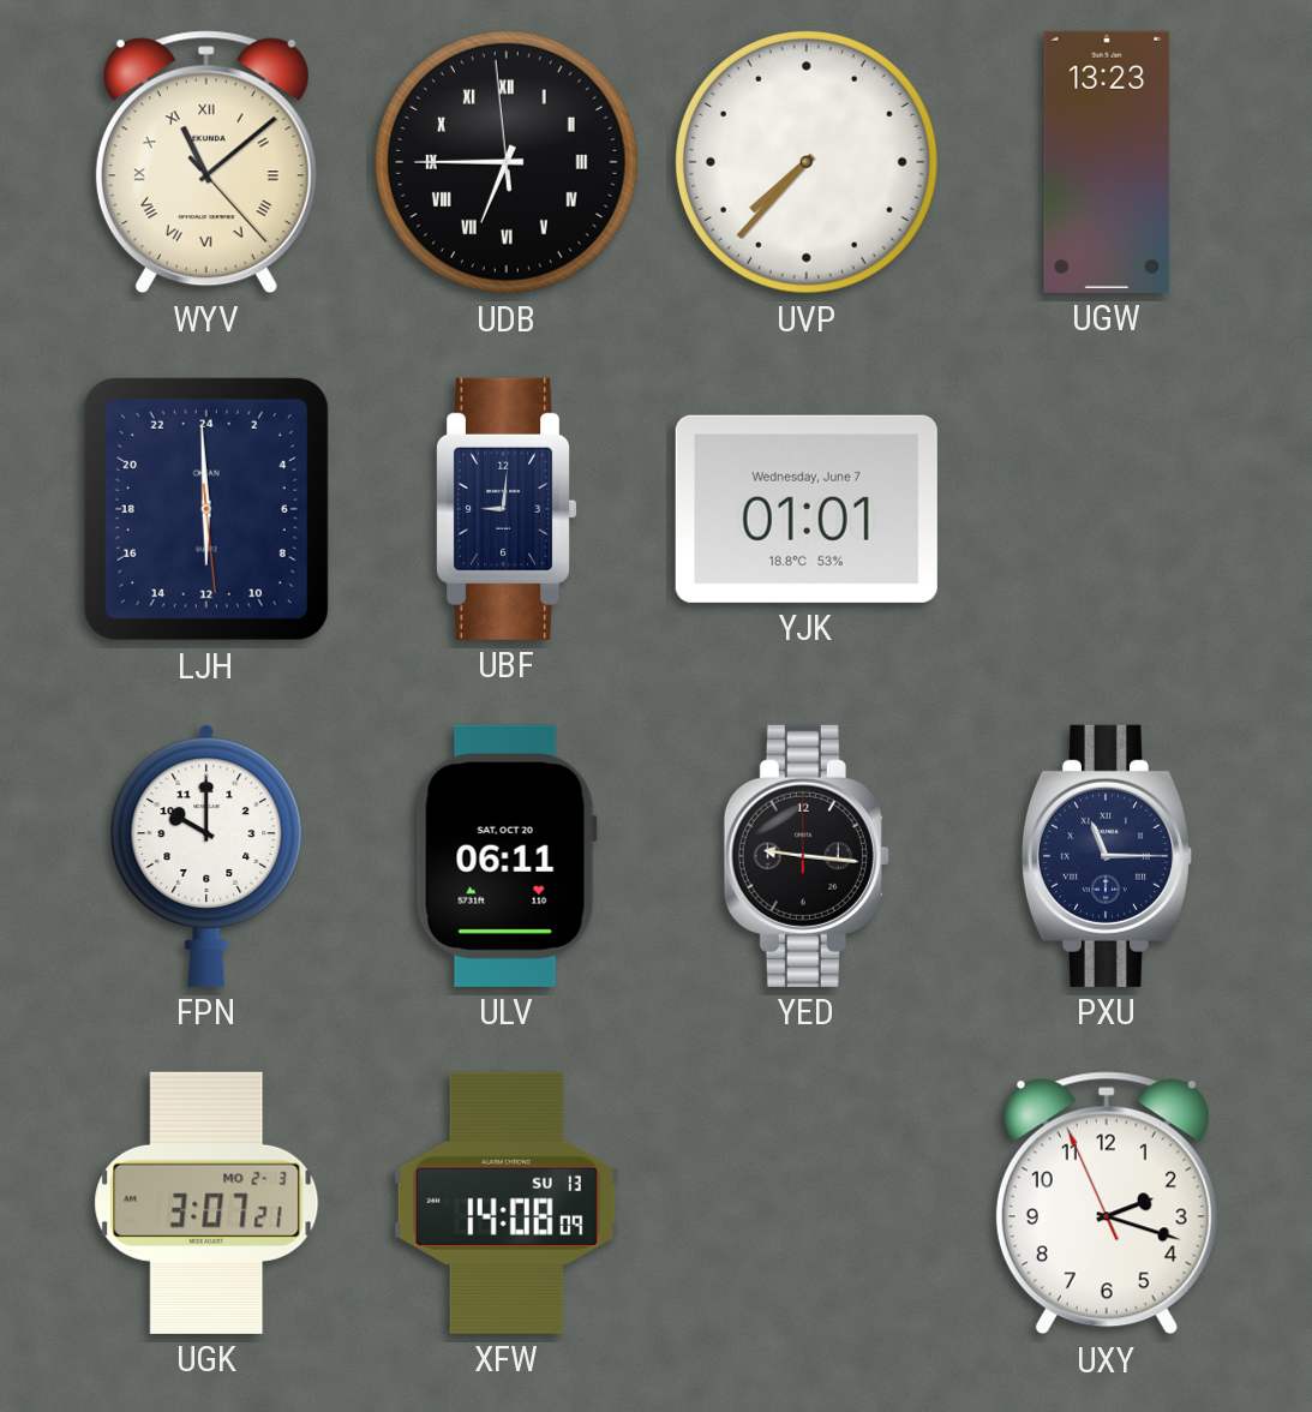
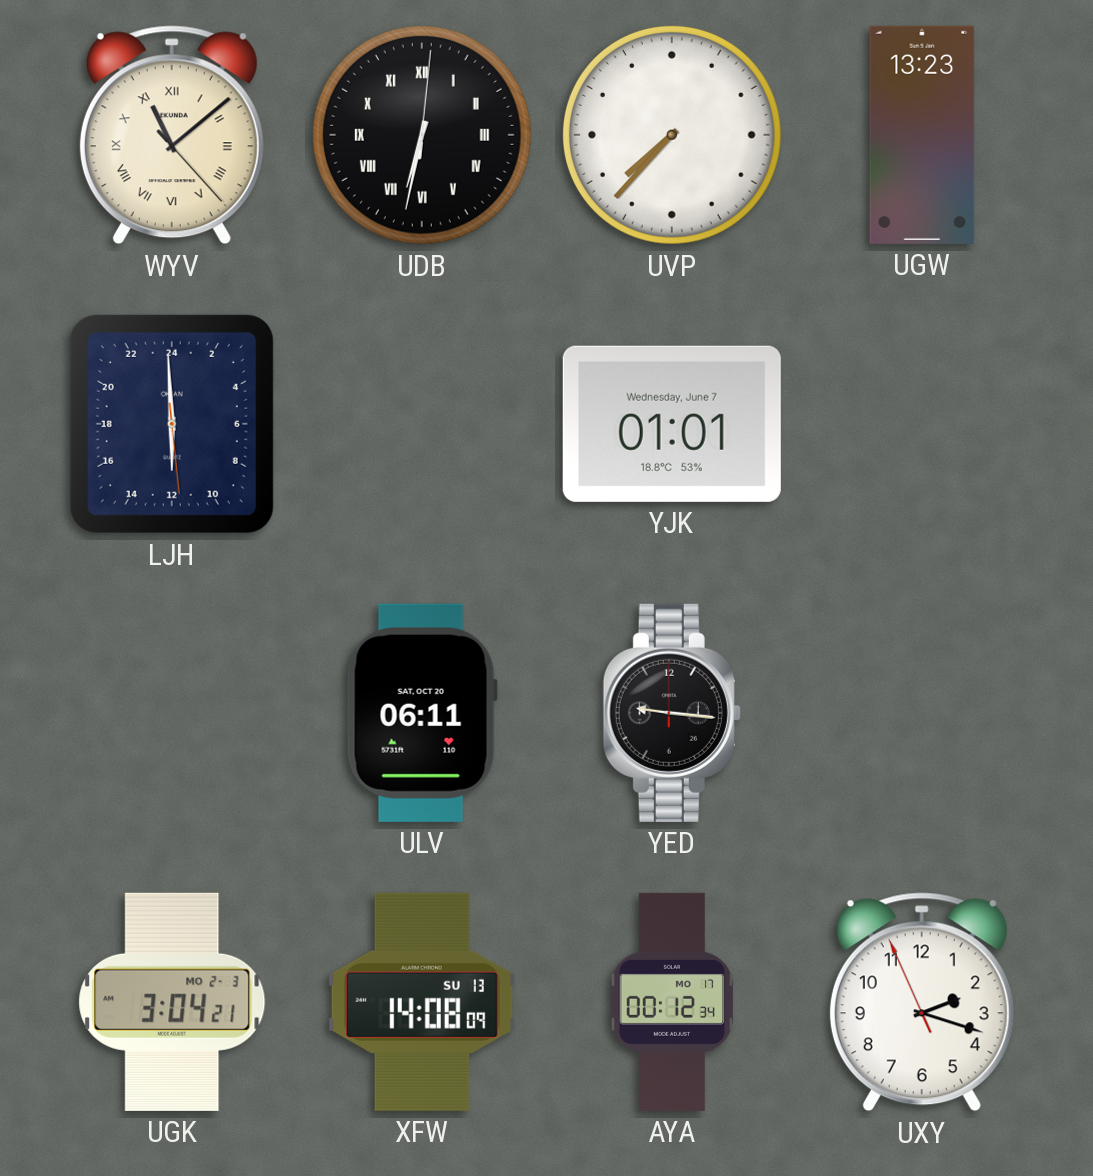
UDB: 6:44 -> 6:32 (422, 135)
UBF: 9:01 -> none (508, 509)
FPN: 10:00 -> none (206, 856)
PXU: 11:15 -> none (1107, 856)
UGK: 3:07 -> 3:04 (172, 1002)
AYA: none -> 00:12 (672, 1002)
